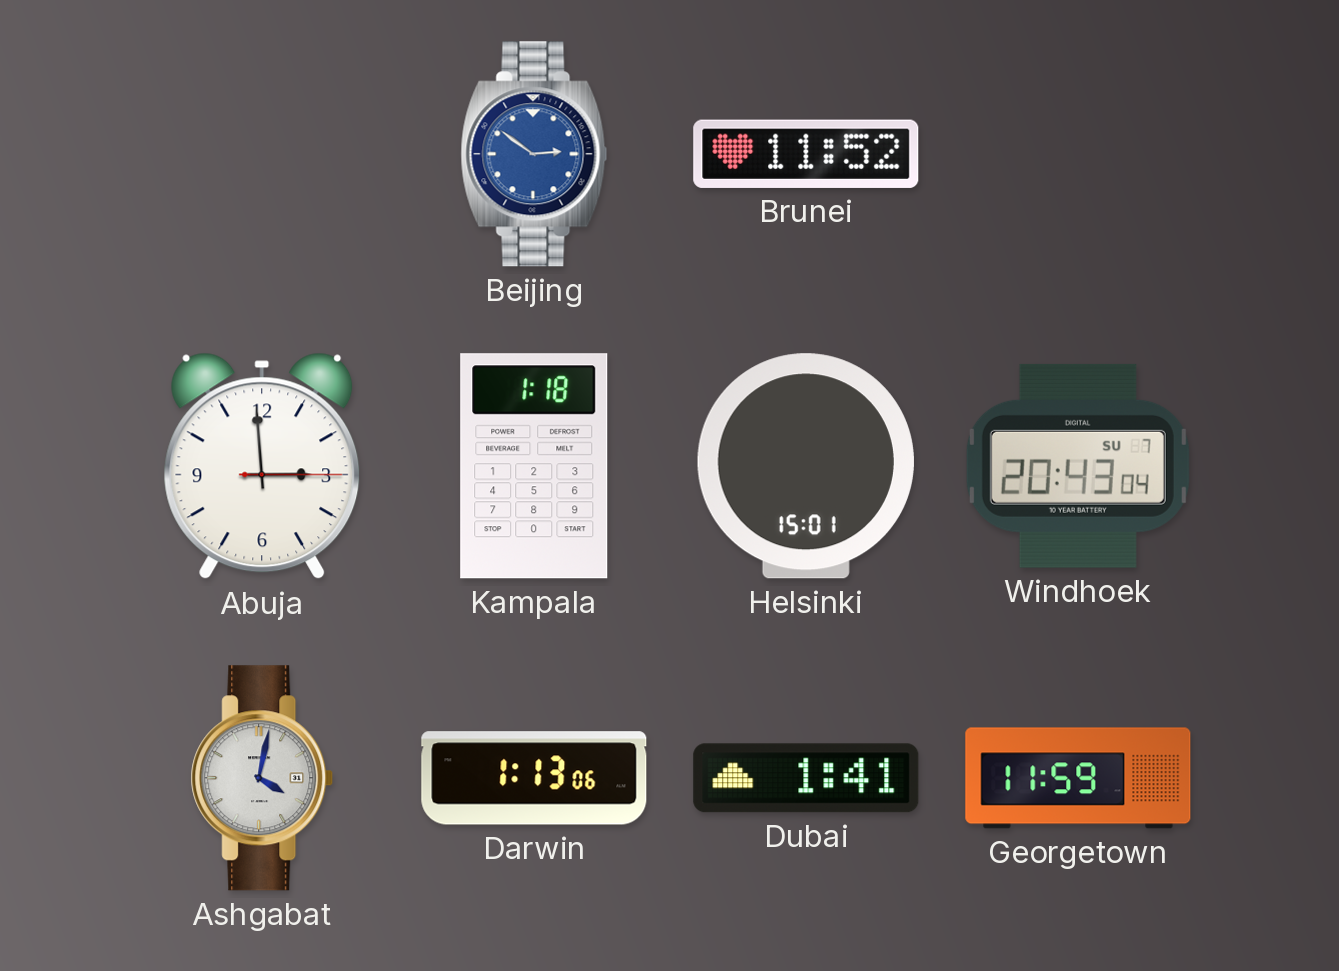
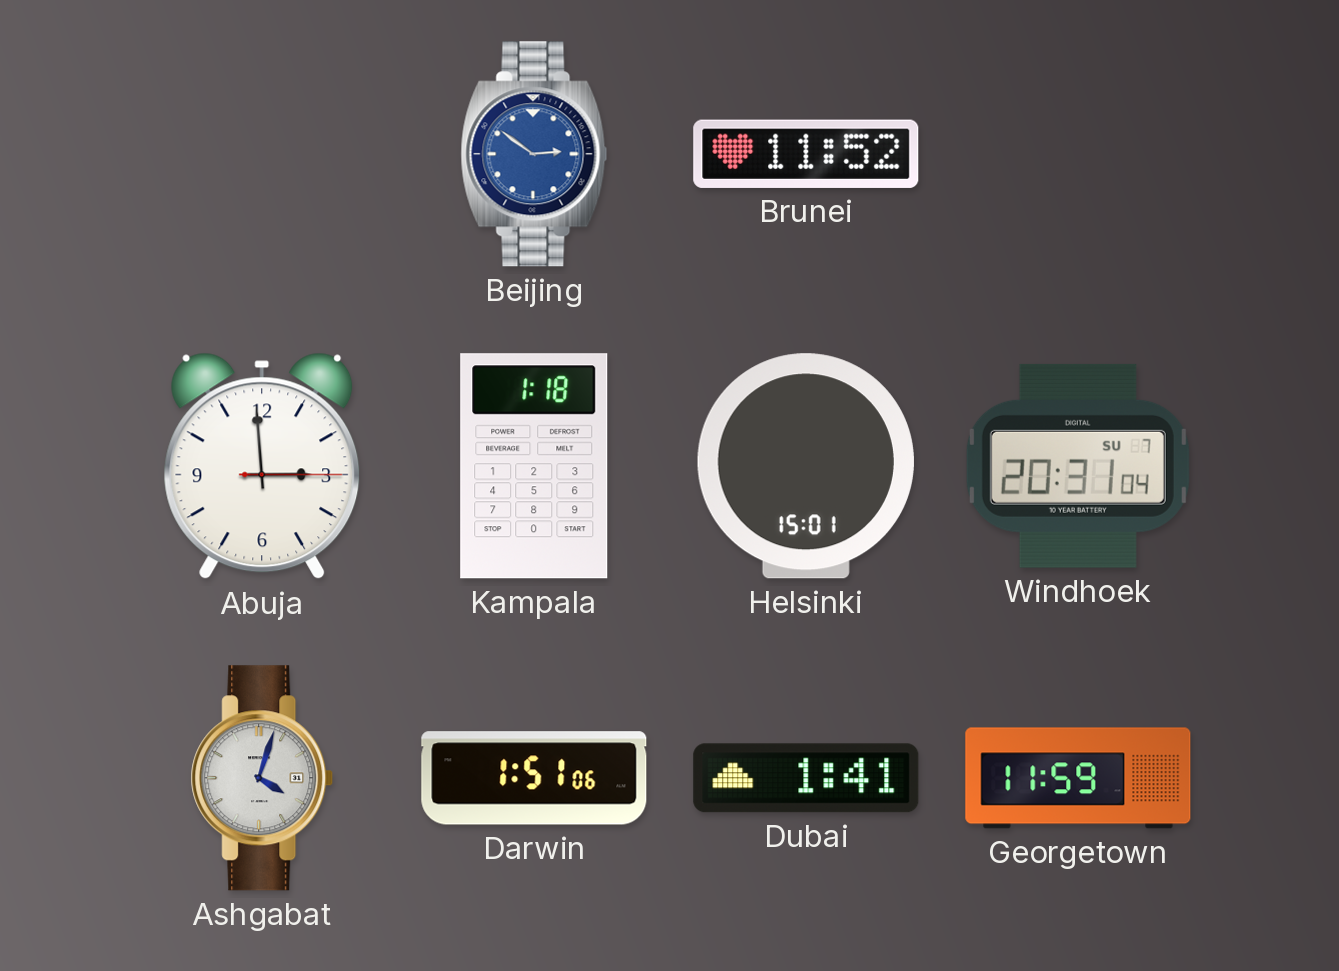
Windhoek: 20:43 -> 20:31 (1078, 466)
Ashgabat: 4:02 -> 4:03 (262, 778)
Darwin: 1:13 -> 1:51 (534, 778)
